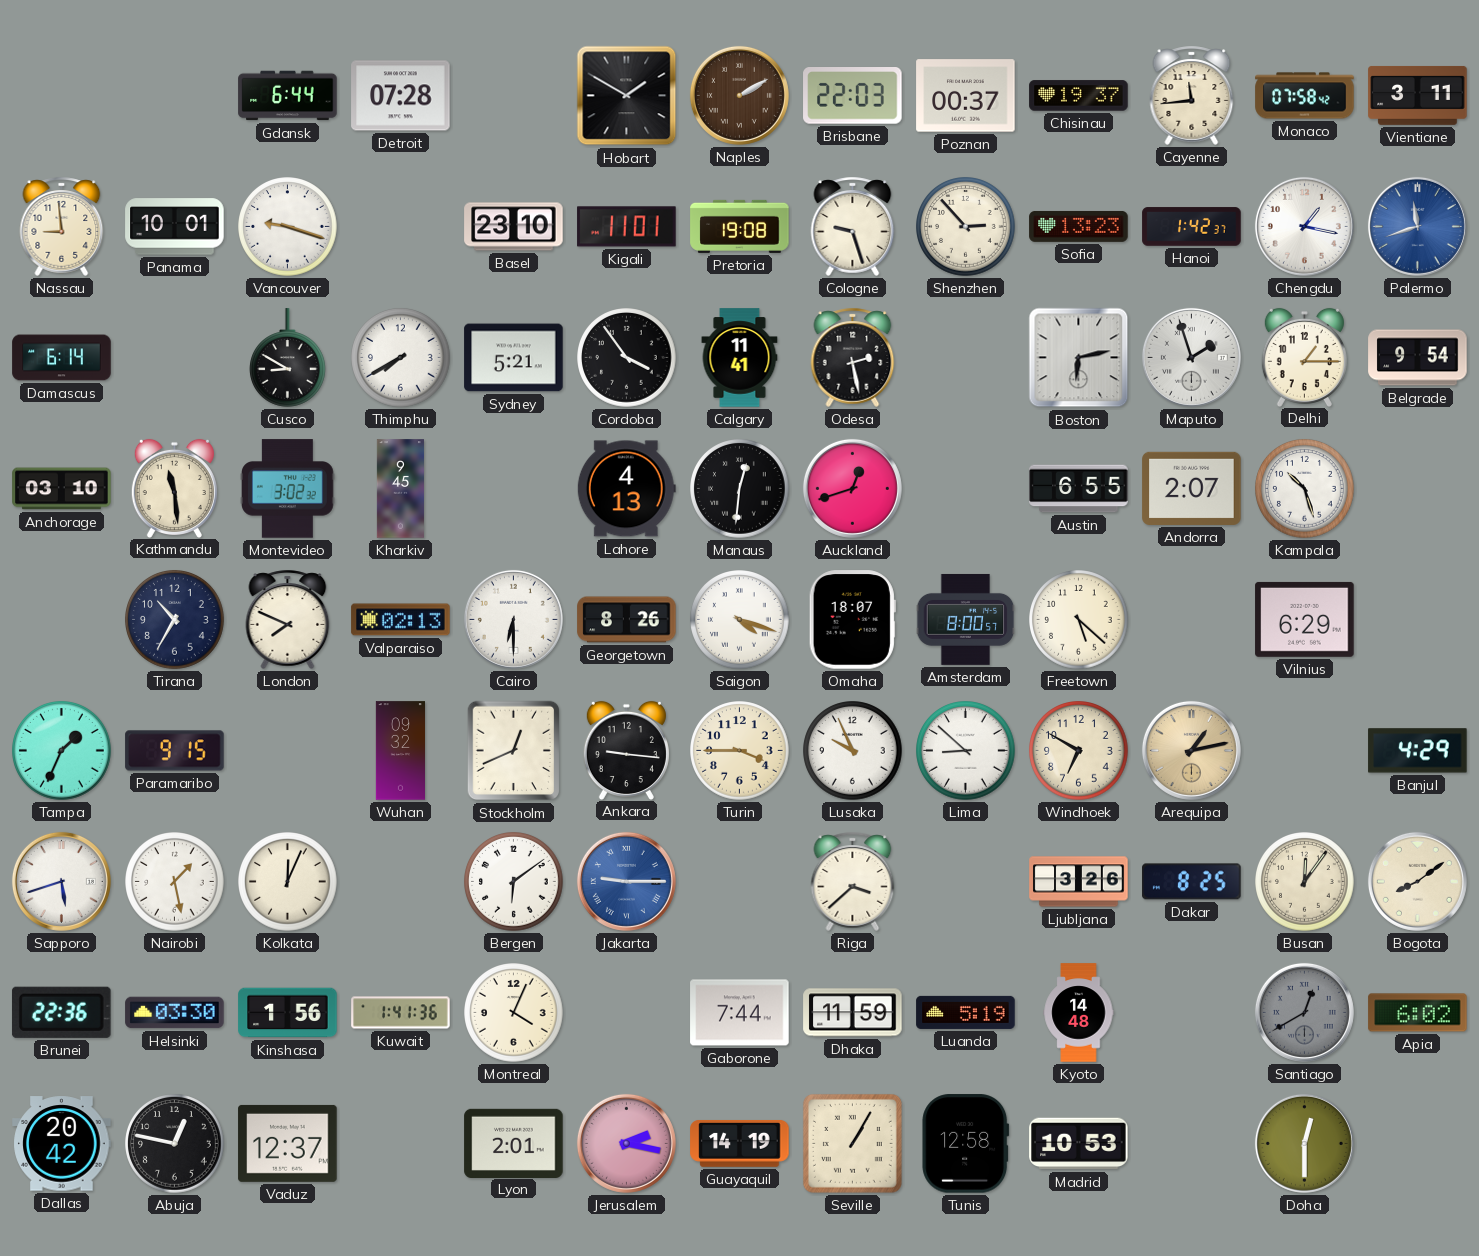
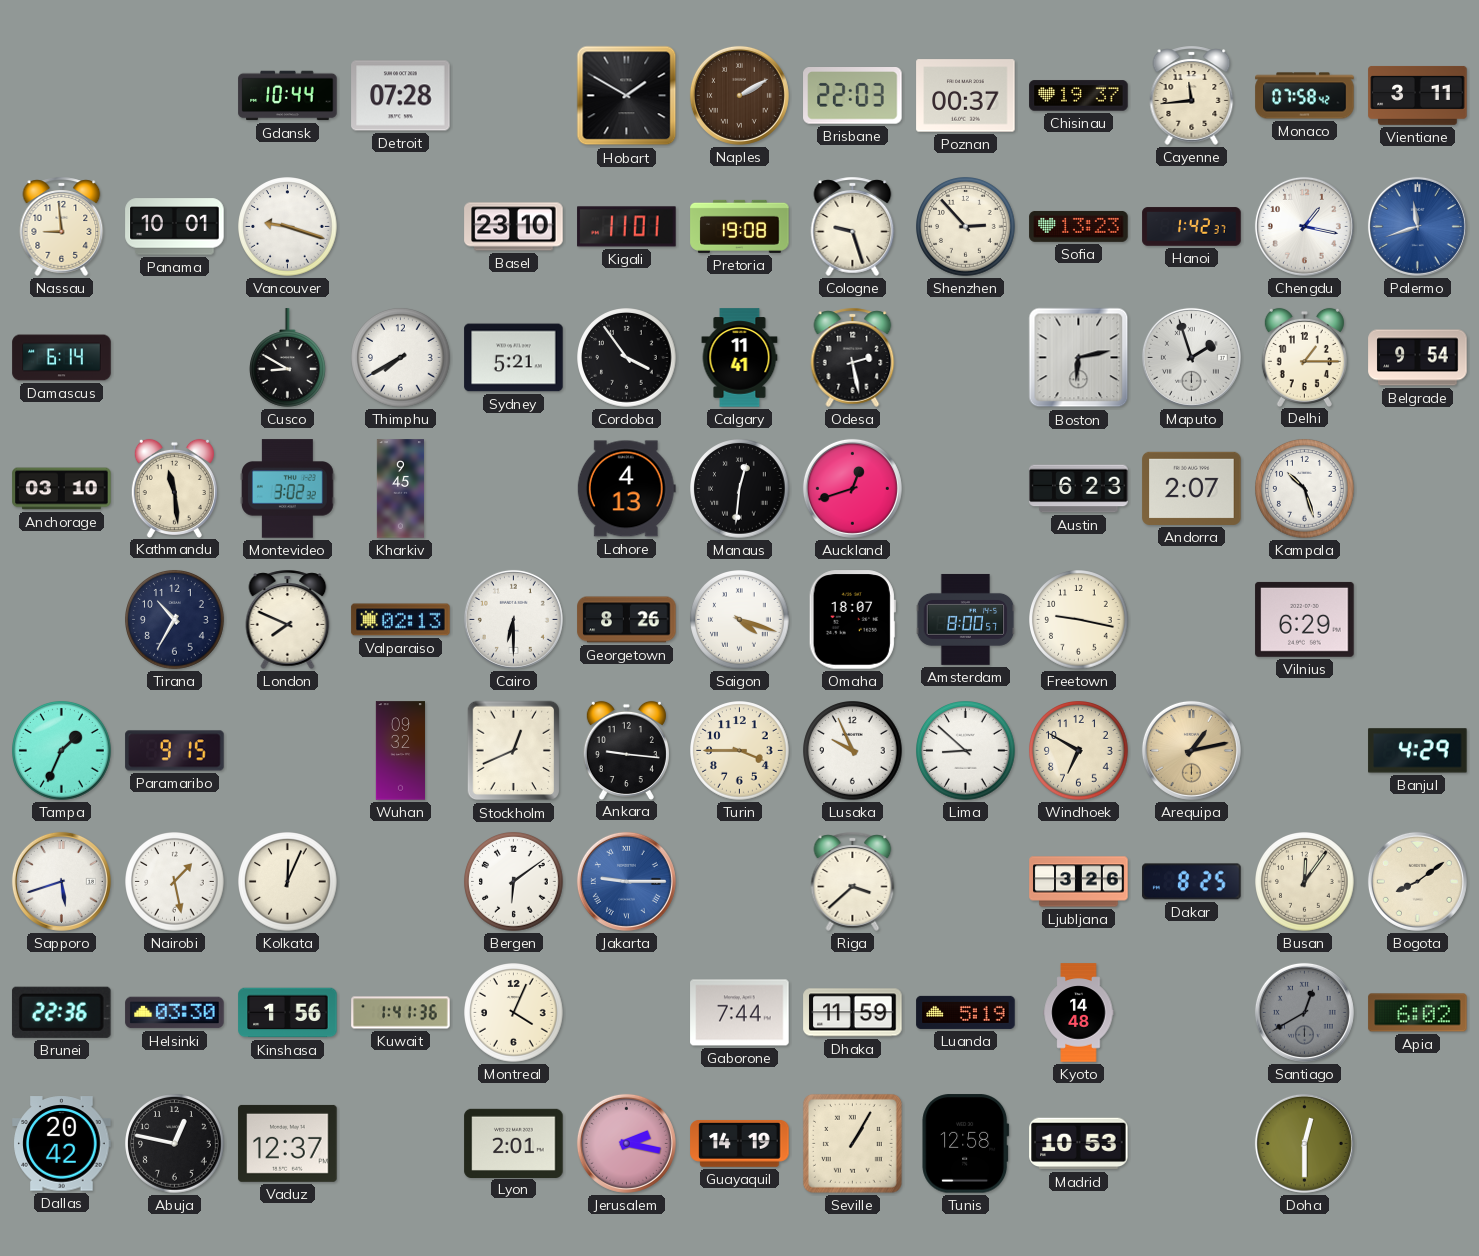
Gdansk: 6:44 -> 10:44 (288, 96)
Austin: 6:55 -> 6:23 (1079, 489)
Freetown: 5:22 -> 9:17 (1079, 620)
